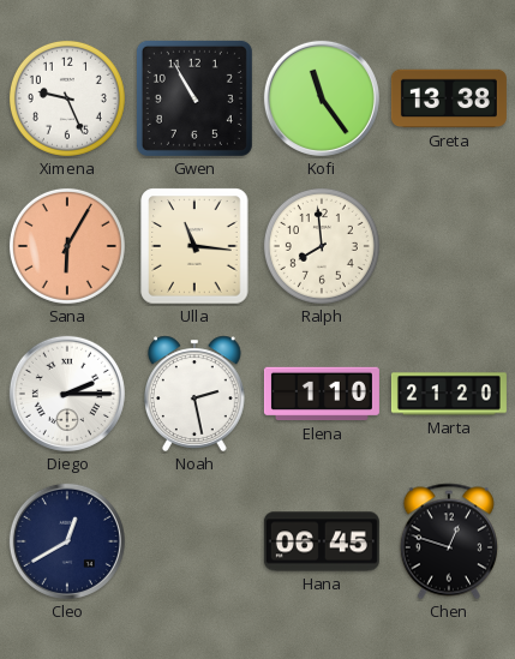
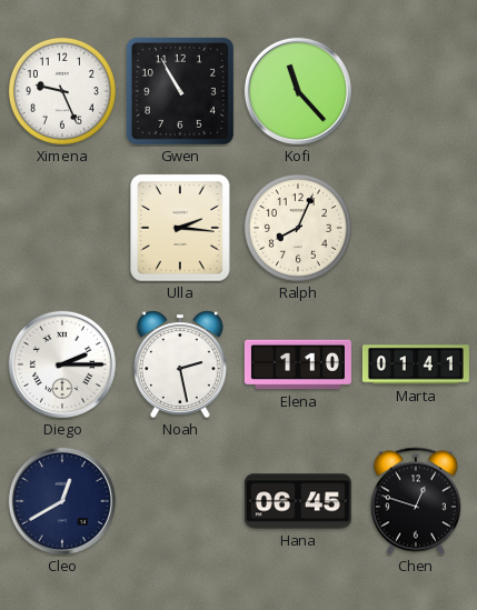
Kofi: 11:24 -> 11:23 (298, 91)
Greta: 13:38 -> none (449, 98)
Sana: 6:05 -> none (67, 246)
Ulla: 11:16 -> 2:16 (180, 228)
Ralph: 7:59 -> 8:04 (298, 228)
Marta: 21:20 -> 01:41 (416, 364)
